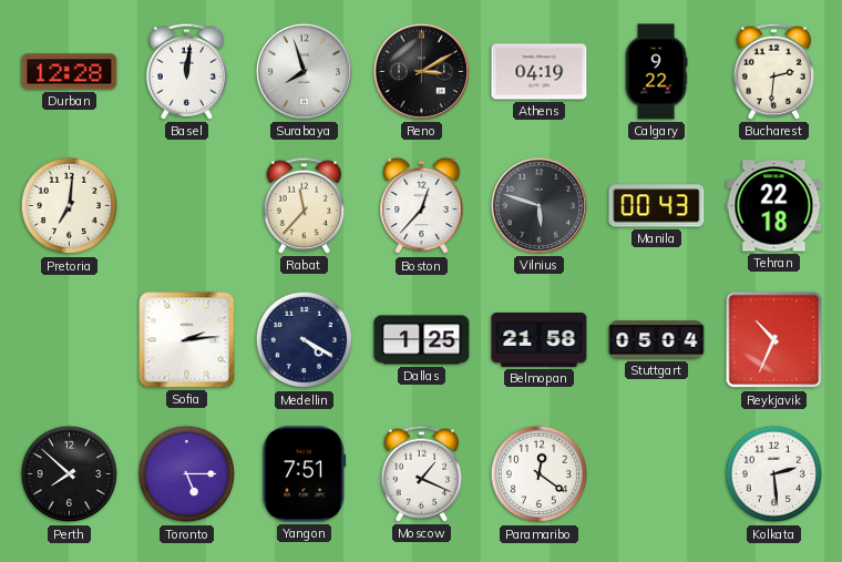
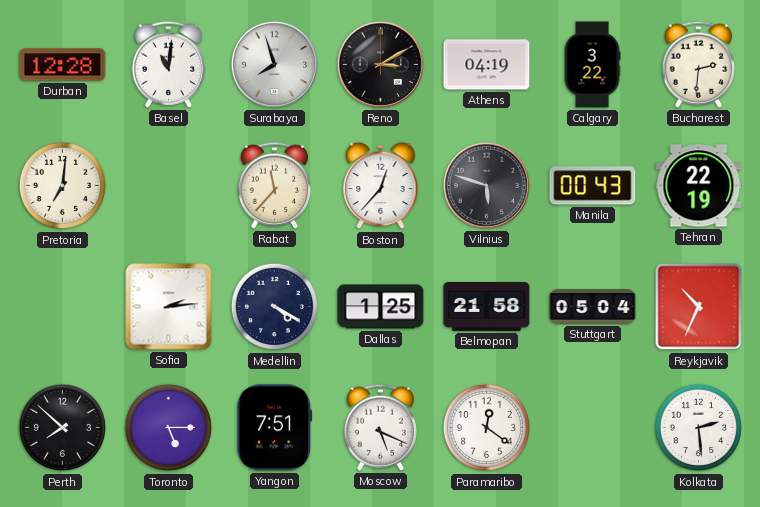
Basel: 12:01 -> 11:01 (169, 64)
Calgary: 9:22 -> 3:22 (592, 65)
Tehran: 22:18 -> 22:19 (699, 186)
Moscow: 1:19 -> 5:19 (381, 427)
